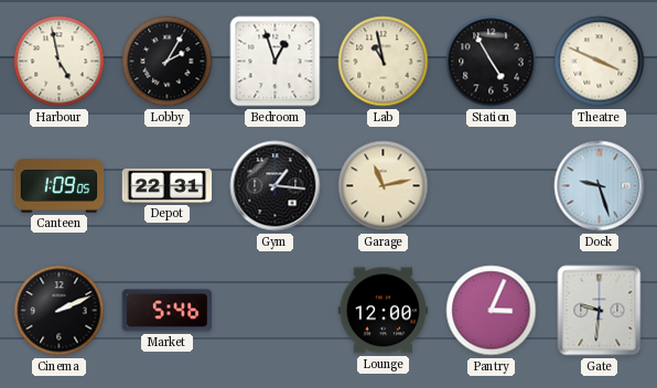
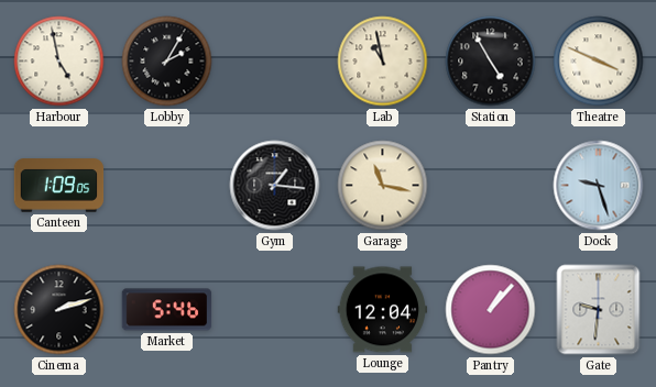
Bedroom: 12:57 -> none (276, 62)
Depot: 22:31 -> none (168, 185)
Garage: 11:13 -> 11:17 (383, 186)
Cinema: 2:11 -> 2:12 (59, 310)
Lounge: 12:00 -> 12:04 (383, 310)
Pantry: 3:04 -> 1:07 (491, 310)
